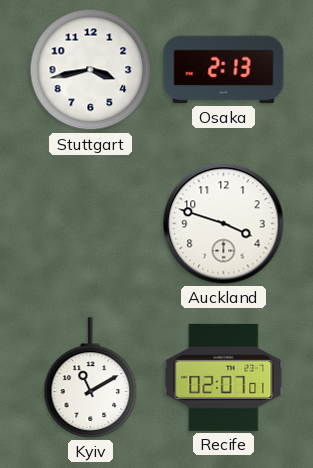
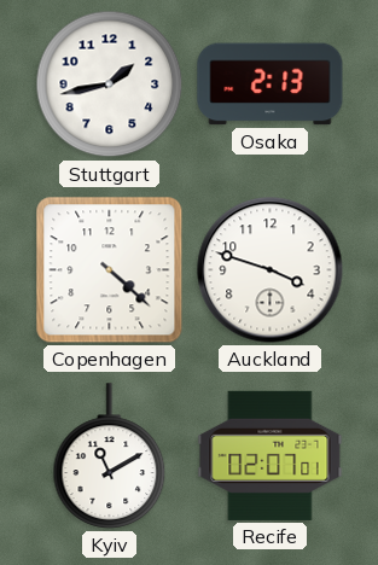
Stuttgart: 3:43 -> 1:43 (110, 85)
Copenhagen: none -> 4:22 (110, 270)
